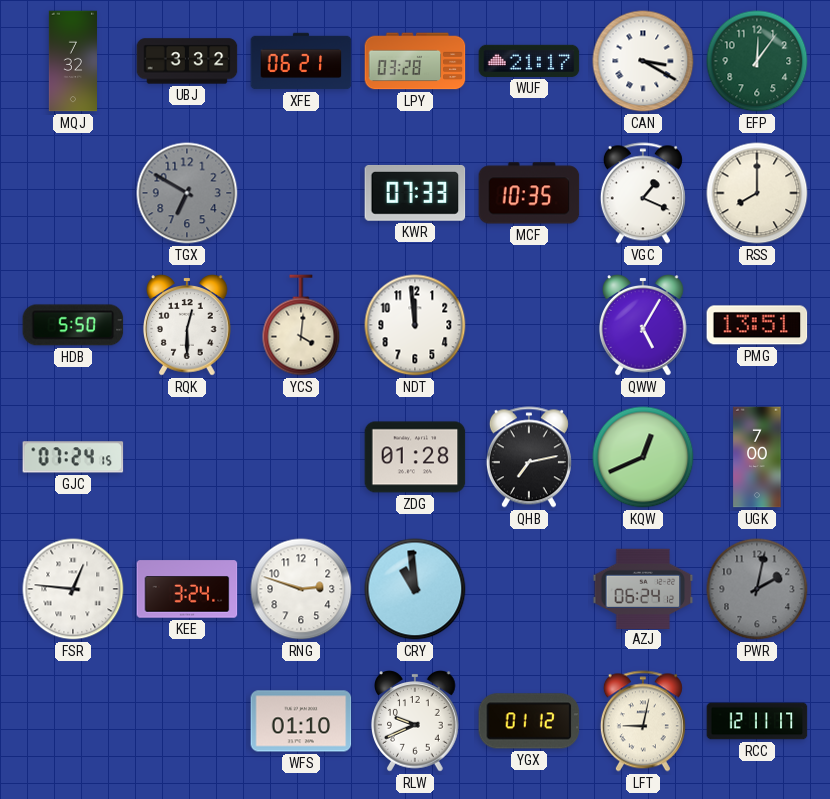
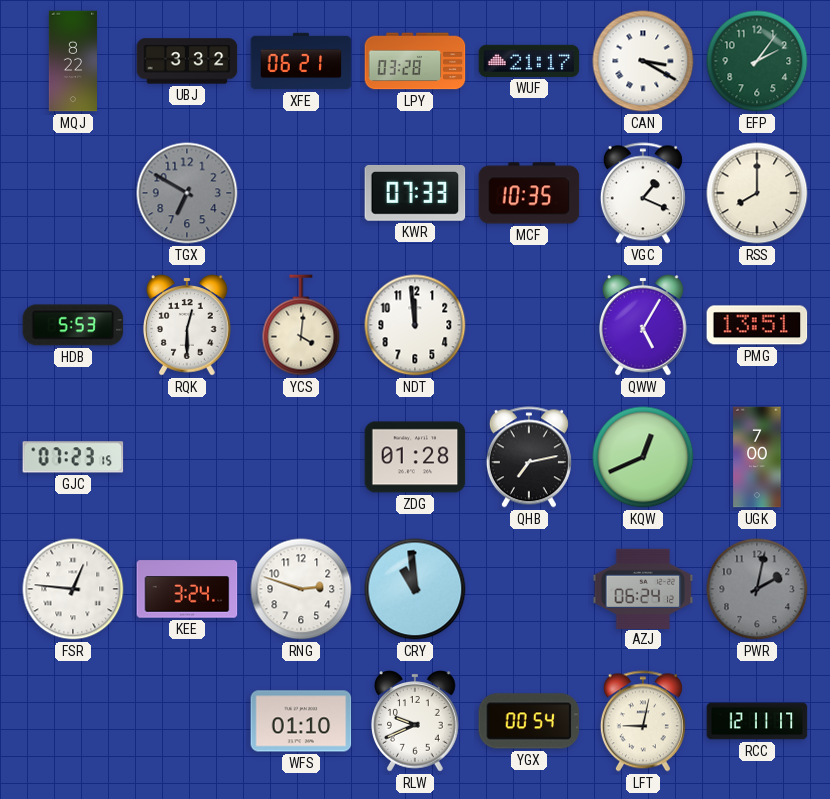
MQJ: 7:32 -> 8:22 (72, 61)
EFP: 12:06 -> 2:06 (757, 61)
HDB: 5:50 -> 5:53 (73, 325)
GJC: 07:24 -> 07:23 (73, 457)
YGX: 01:12 -> 00:54 (529, 721)
